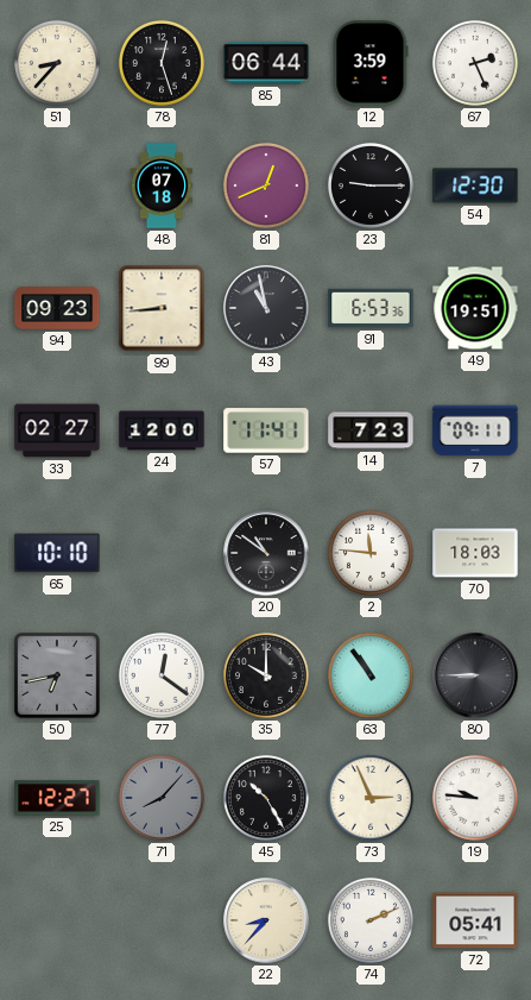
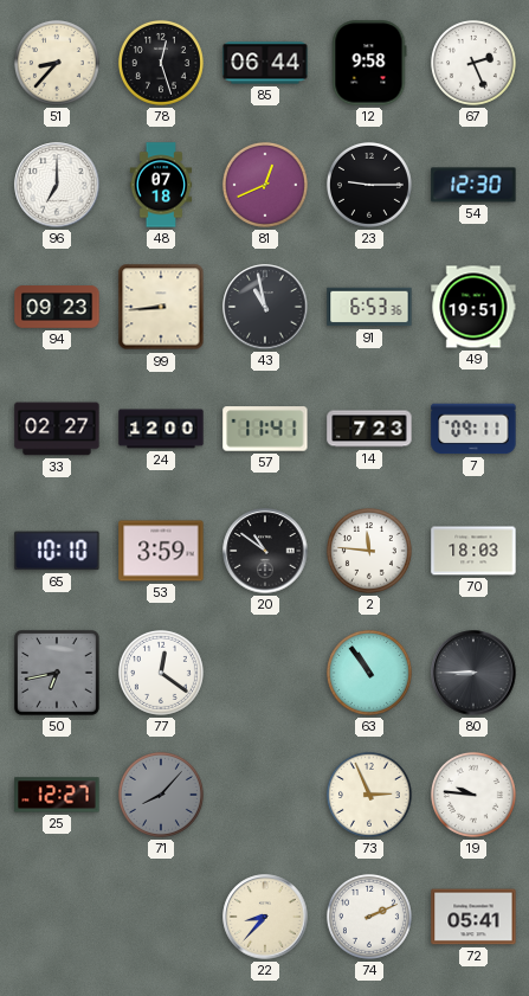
12: 3:59 -> 9:58 (369, 63)
96: none -> 7:00 (57, 185)
53: none -> 3:59 (161, 551)
35: 10:00 -> none (266, 675)
45: 10:25 -> none (266, 798)
